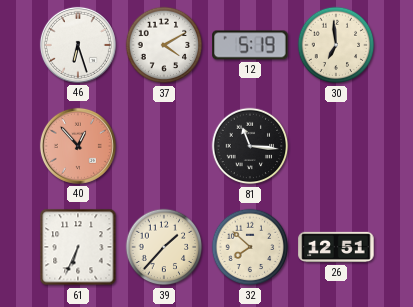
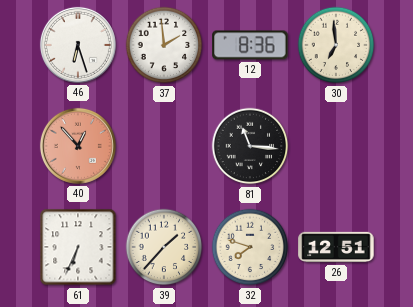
37: 4:10 -> 1:59 (164, 45)
12: 5:19 -> 8:36 (250, 45)
32: 7:52 -> 7:48 (250, 247)
